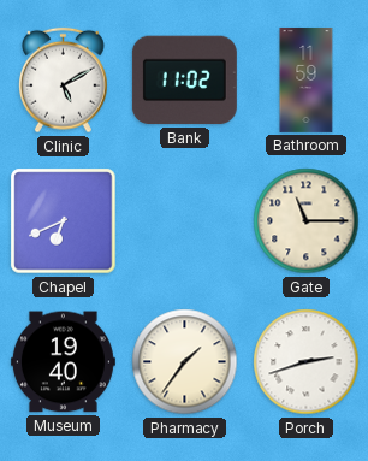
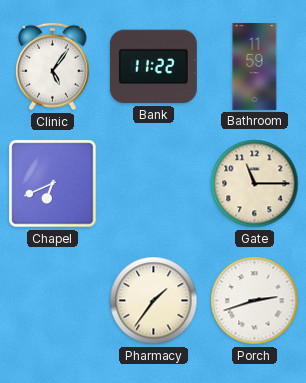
Clinic: 5:10 -> 5:06 (53, 67)
Bank: 11:02 -> 11:22 (153, 67)
Museum: 19:40 -> none (63, 362)
